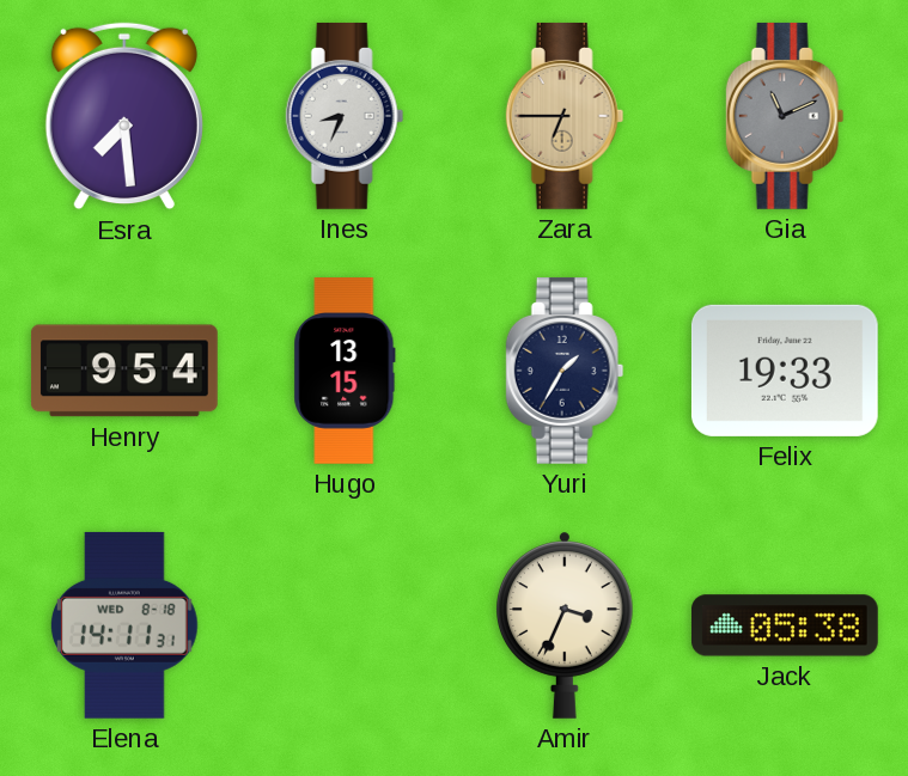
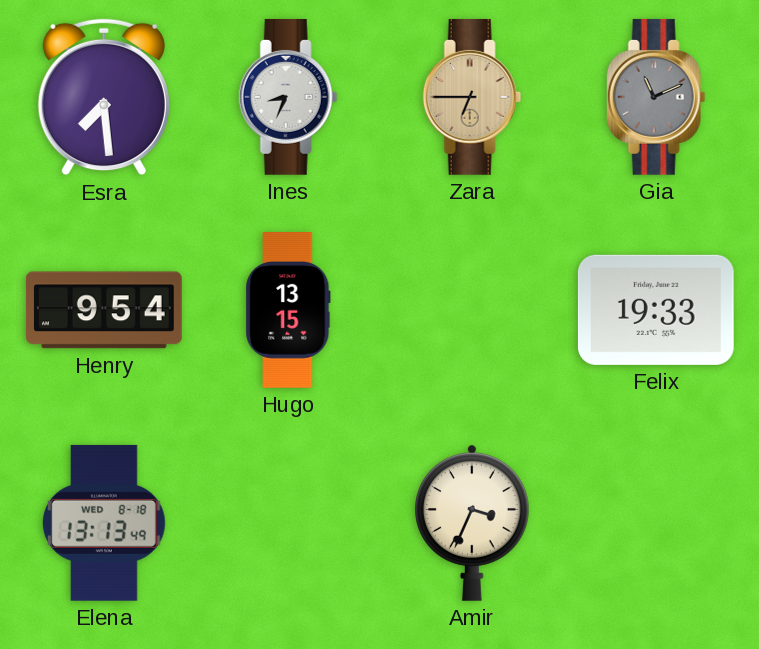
Yuri: 1:35 -> none (565, 371)
Elena: 14:11 -> 13:13 (105, 523)
Jack: 05:38 -> none (785, 625)
